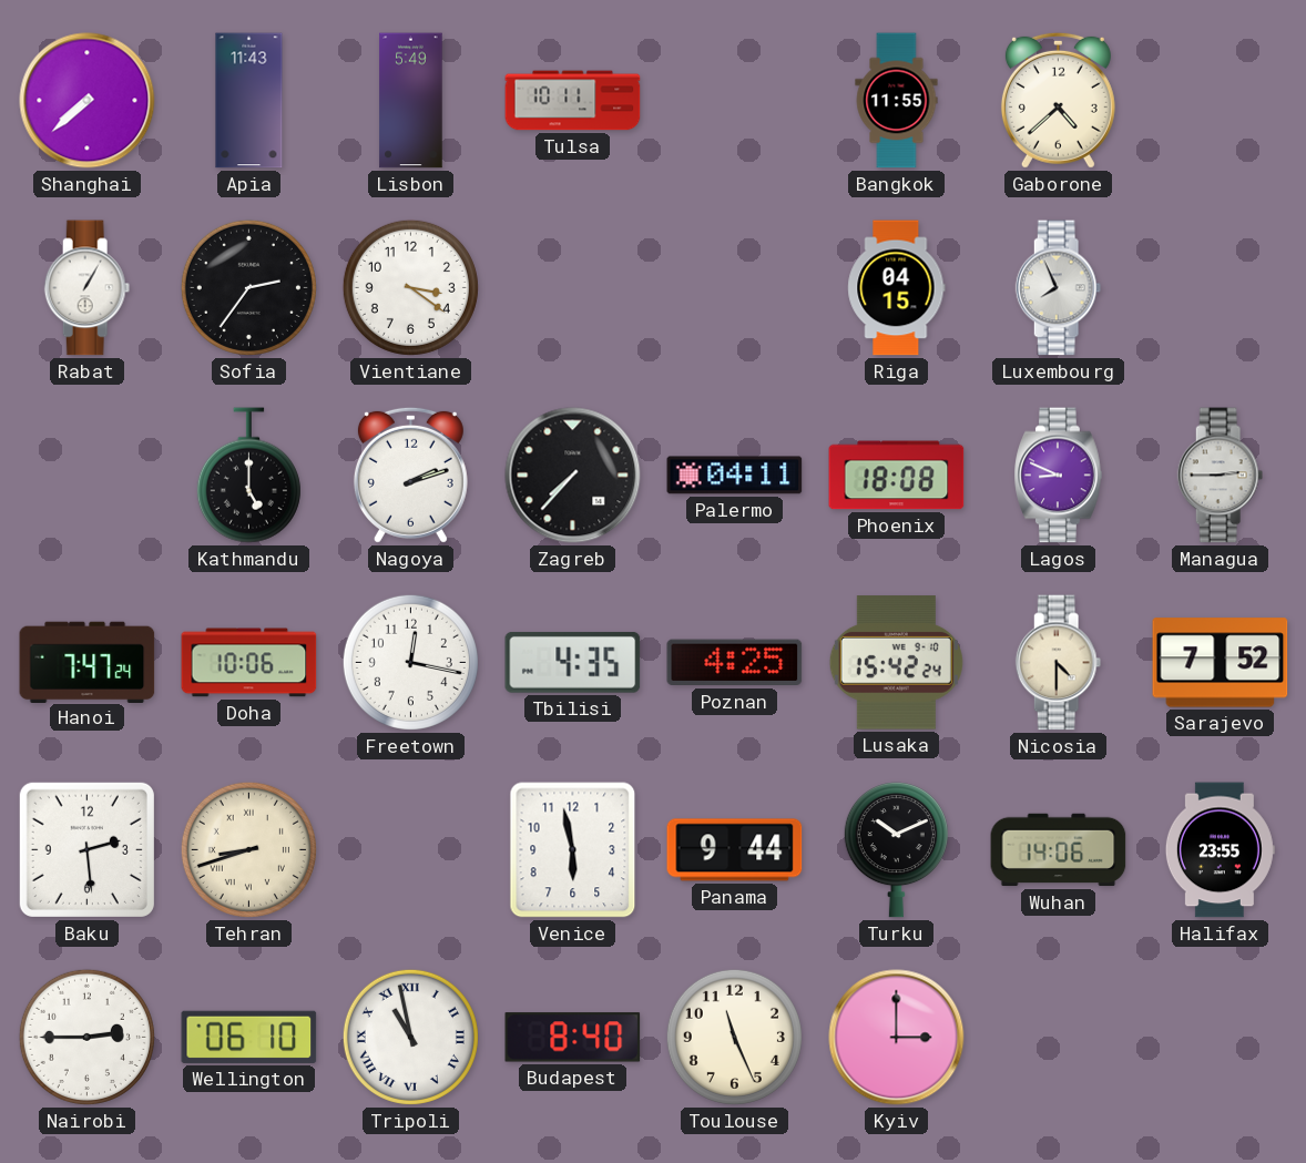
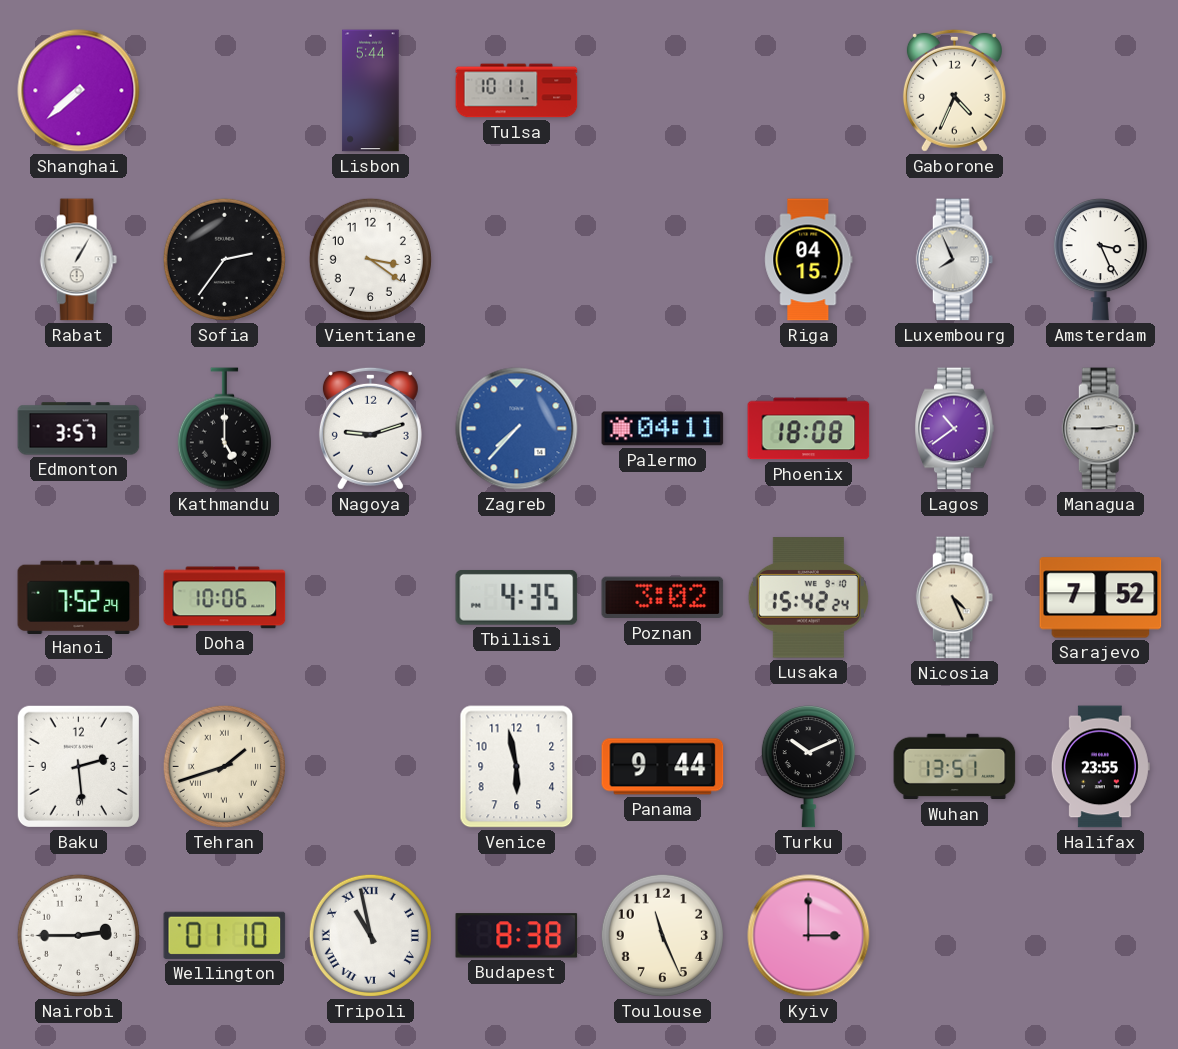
Apia: 11:43 -> none (249, 101)
Lisbon: 5:49 -> 5:44 (371, 91)
Bangkok: 11:55 -> none (897, 101)
Gaborone: 4:38 -> 4:34 (954, 90)
Amsterdam: none -> 3:26 (1100, 260)
Edmonton: none -> 3:57 (79, 429)
Nagoya: 2:12 -> 9:12 (370, 428)
Zagreb dial: black -> blue (517, 429)
Lagos: 8:49 -> 10:39 (955, 429)
Hanoi: 7:47 -> 7:52 (79, 597)
Freetown: 12:17 -> none (410, 662)
Poznan: 4:25 -> 3:02 (663, 598)
Nicosia: 4:30 -> 4:26 (955, 598)
Tehran: 8:42 -> 1:42 (224, 766)
Wuhan: 14:06 -> 13:51 (955, 767)
Wellington: 06:10 -> 01:10 (225, 935)
Budapest: 8:40 -> 8:38 (517, 936)
